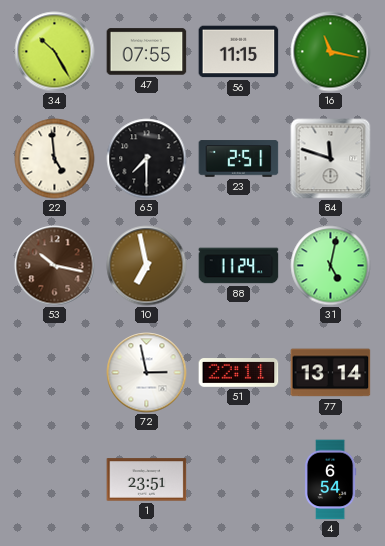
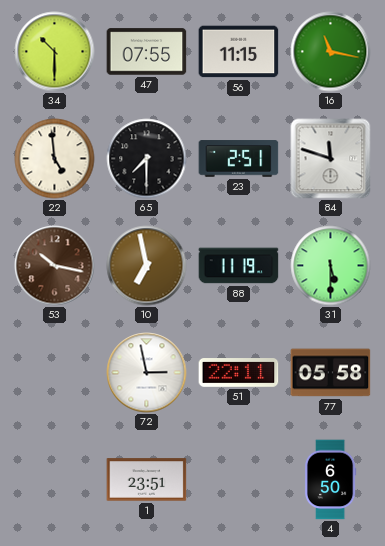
34: 10:25 -> 10:30 (55, 52)
88: 11:24 -> 11:19 (239, 266)
31: 5:02 -> 5:30 (331, 266)
77: 13:14 -> 05:58 (331, 373)
4: 6:54 -> 6:50 (330, 480)
